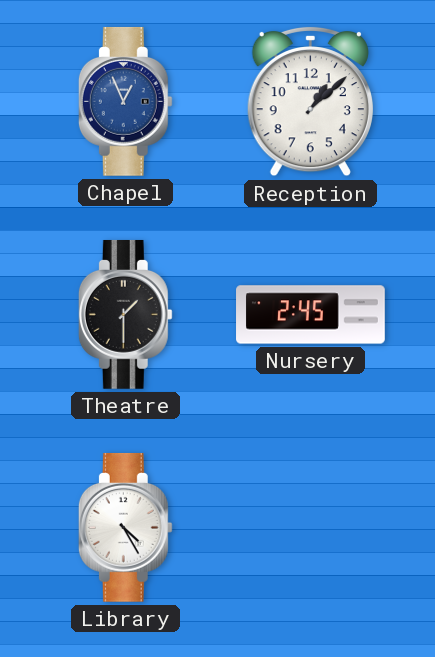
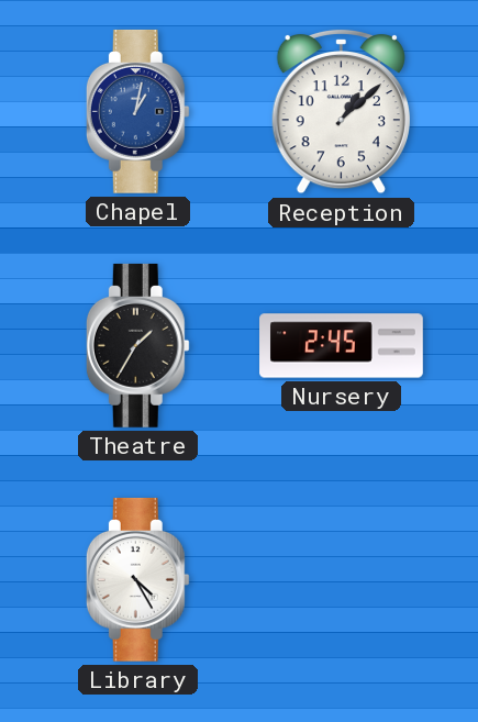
Chapel: 12:56 -> 1:02 (137, 111)
Theatre: 1:30 -> 1:35 (137, 345)
